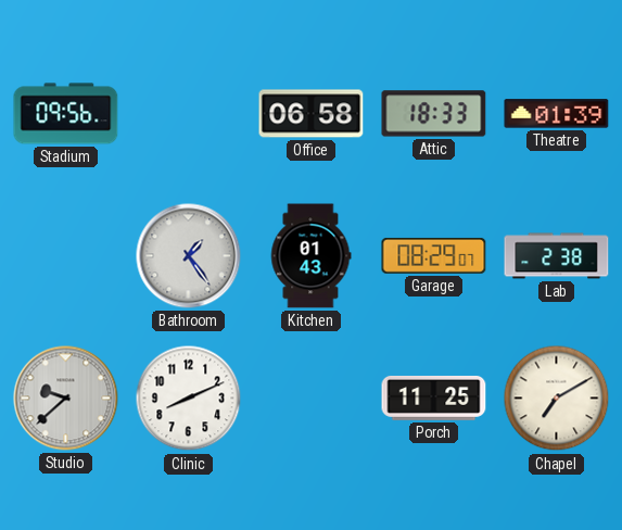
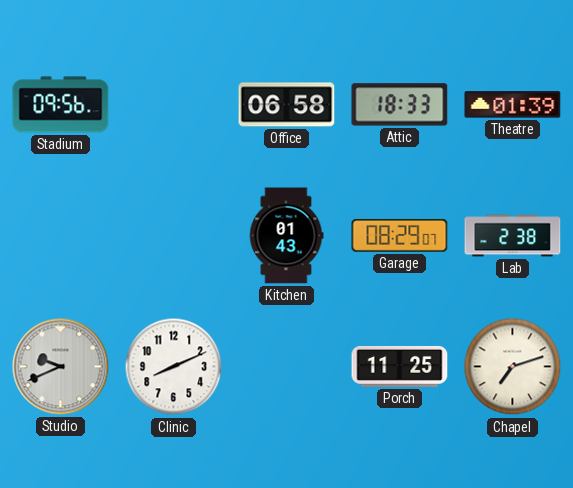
Bathroom: 1:24 -> none (189, 256)
Studio: 9:38 -> 9:41 (61, 367)
Chapel: 7:10 -> 7:12 (513, 367)
